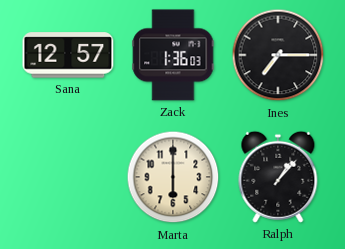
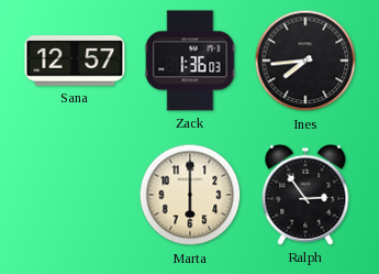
Ines: 7:15 -> 7:44 (305, 61)
Ralph: 1:07 -> 2:54 (305, 195)
